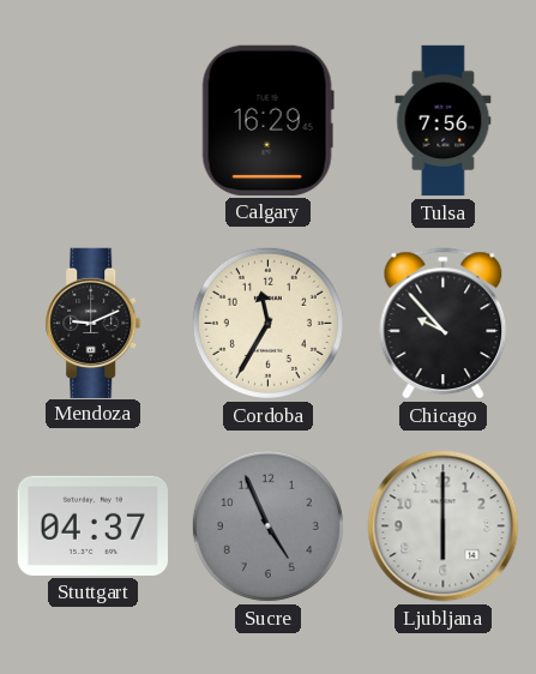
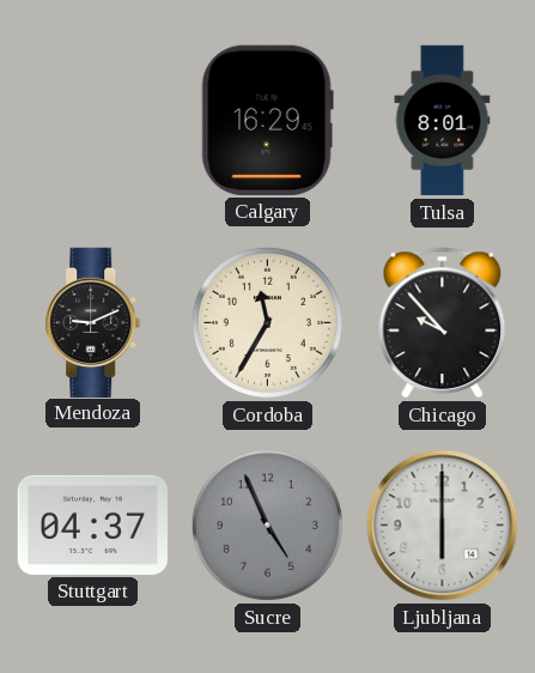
Tulsa: 7:56 -> 8:01 (443, 121)
